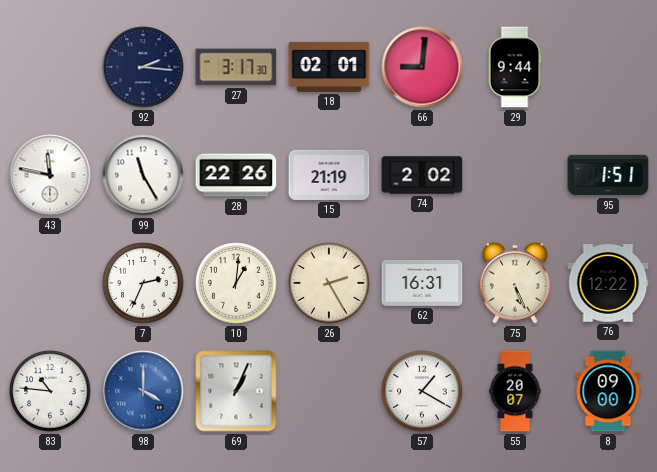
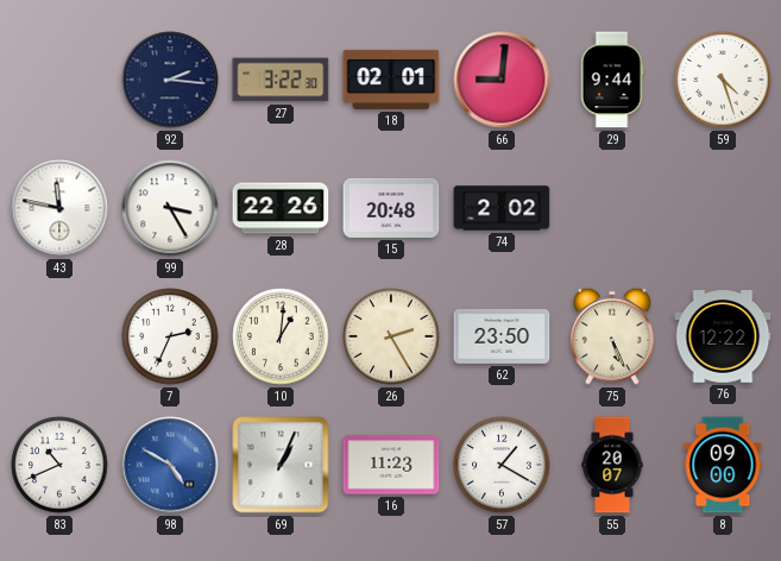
27: 3:17 -> 3:22 (281, 80)
59: none -> 4:27 (723, 80)
99: 11:25 -> 3:25 (170, 208)
15: 21:19 -> 20:48 (391, 208)
95: 1:51 -> none (608, 175)
62: 16:31 -> 23:50 (502, 336)
83: 10:46 -> 10:41 (59, 465)
98: 4:00 -> 4:50 (170, 465)
16: none -> 11:23 (391, 465)
